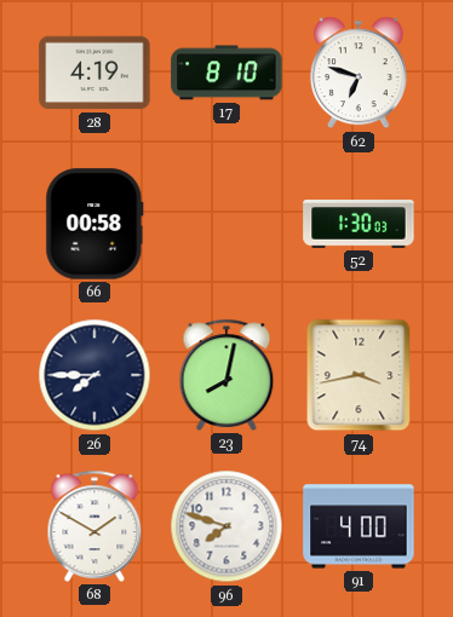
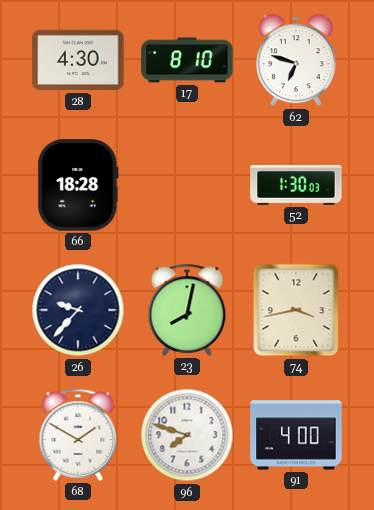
28: 4:19 -> 4:30 (78, 60)
66: 00:58 -> 18:28 (78, 185)
26: 7:45 -> 9:37 (78, 310)
